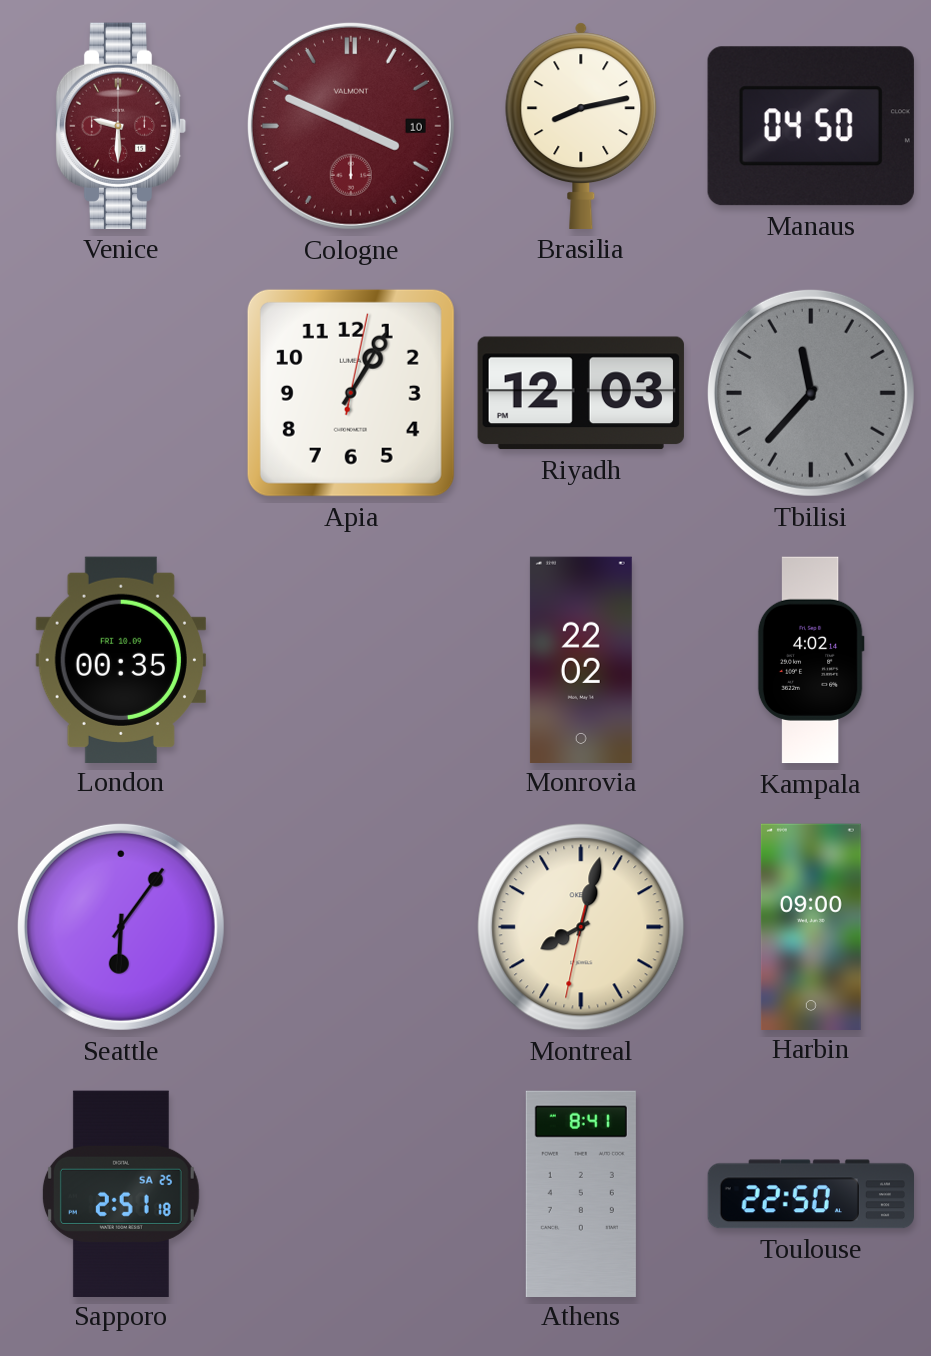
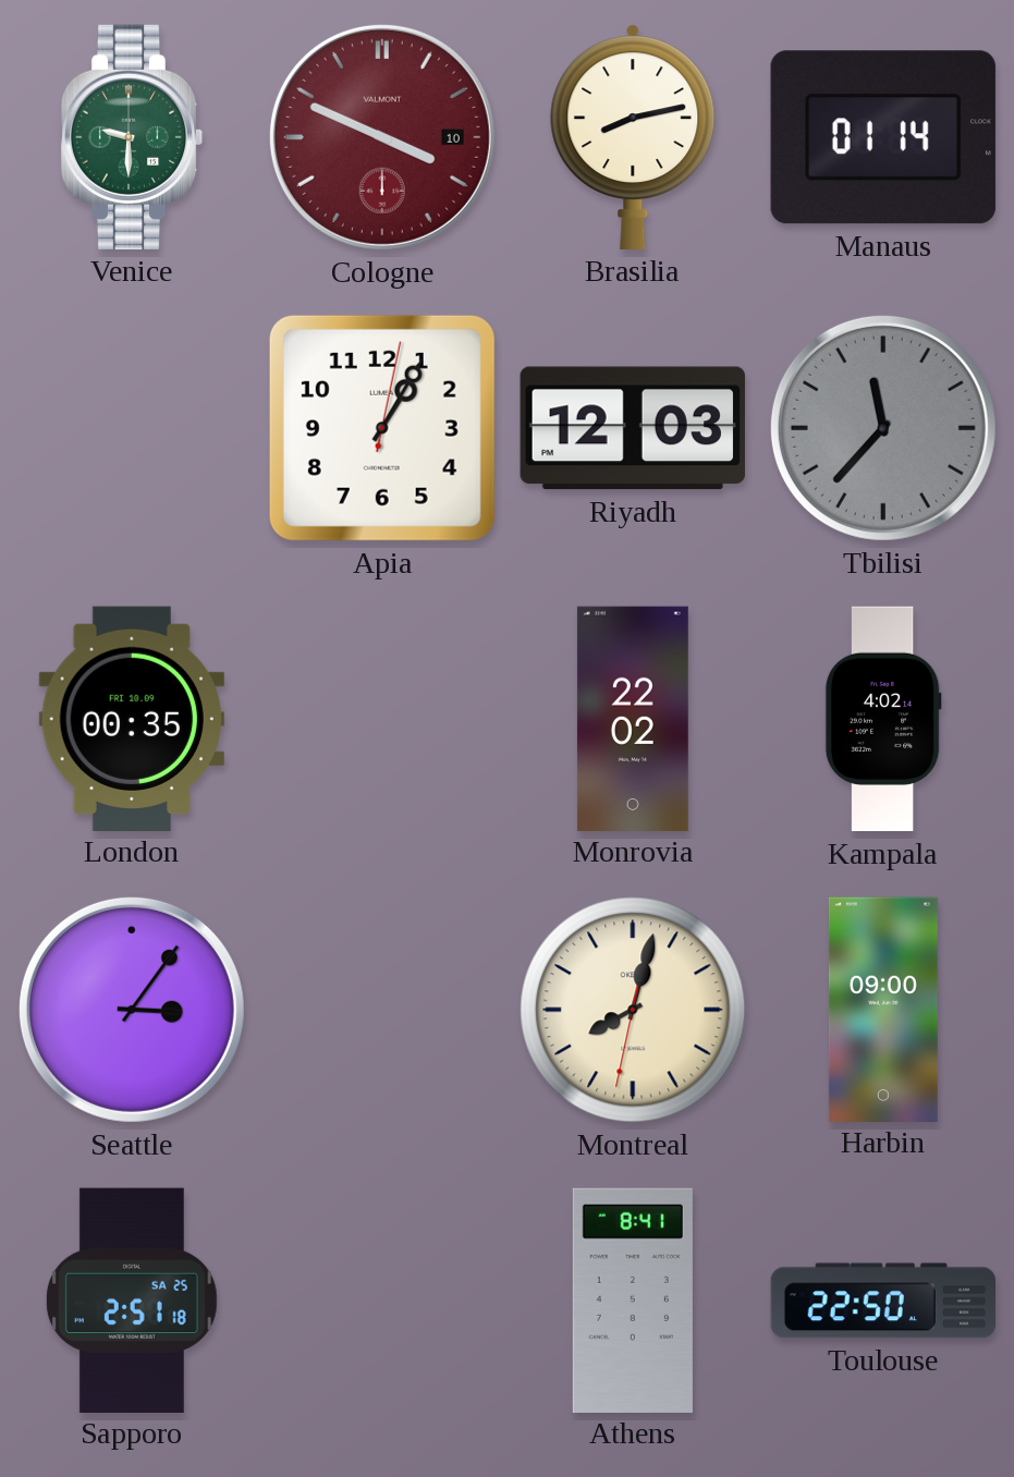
Venice dial: burgundy -> green (132, 137)
Manaus: 04:50 -> 01:14 (883, 137)
Seattle: 6:06 -> 3:06 (132, 1010)
